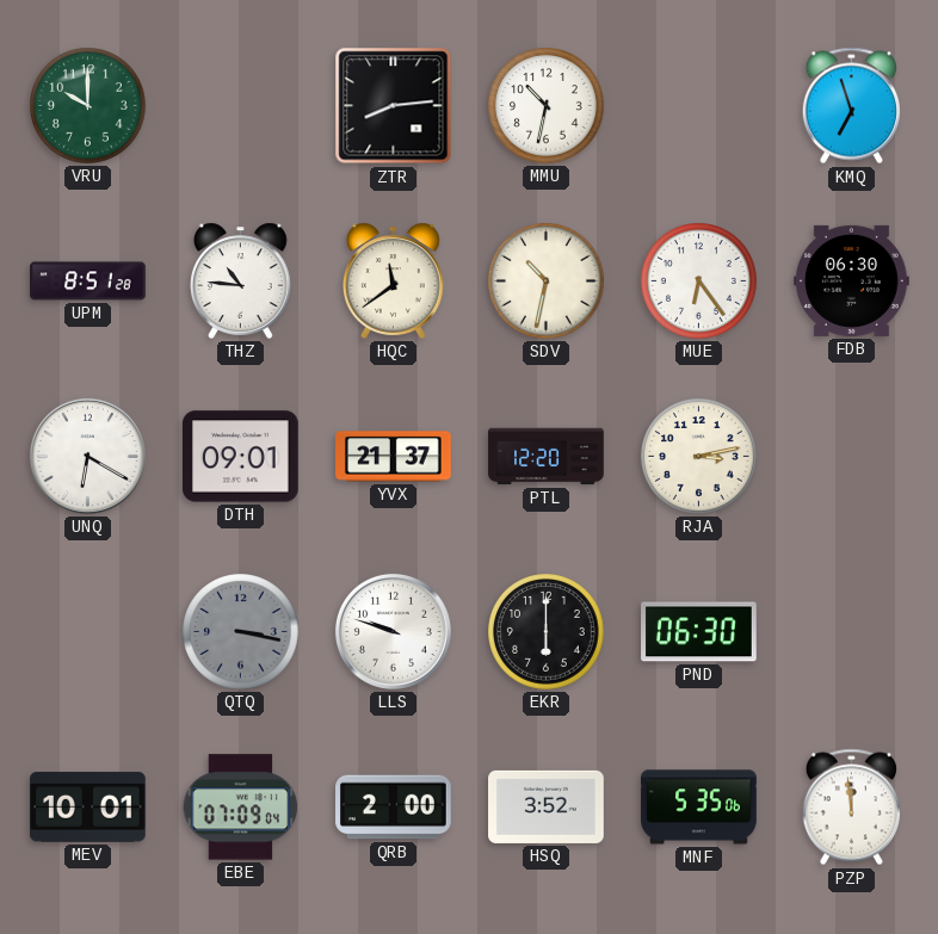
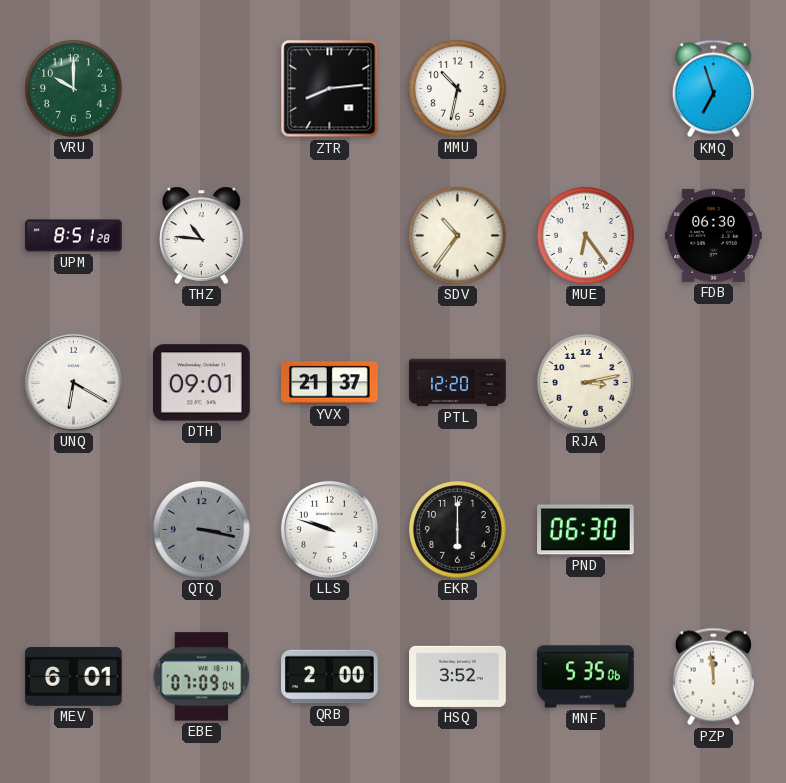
HQC: 11:39 -> none (394, 280)
SDV: 10:32 -> 10:36 (458, 236)
MEV: 10:01 -> 6:01 (74, 677)
